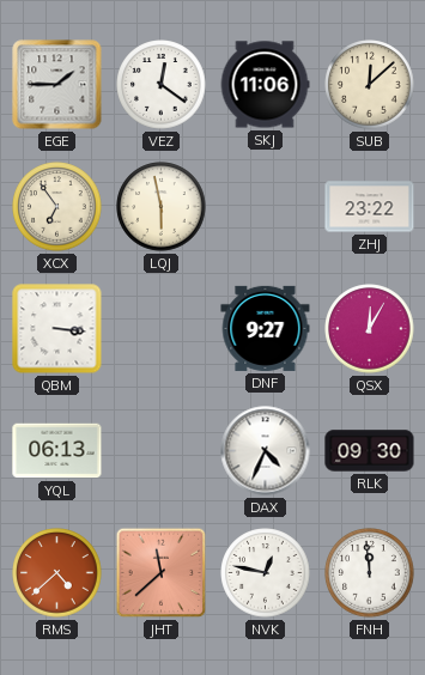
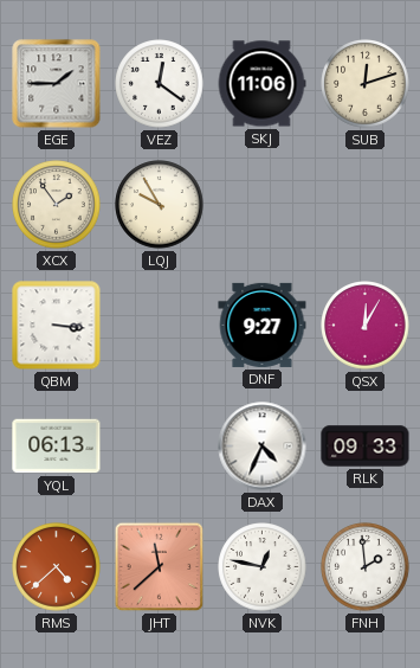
SUB: 12:08 -> 12:12 (366, 84)
XCX: 6:54 -> 1:54 (57, 205)
LQJ: 5:58 -> 9:55 (160, 205)
ZHJ: 23:22 -> none (370, 207)
RLK: 09:30 -> 09:33 (366, 447)
FNH: 11:59 -> 1:59 (366, 567)
